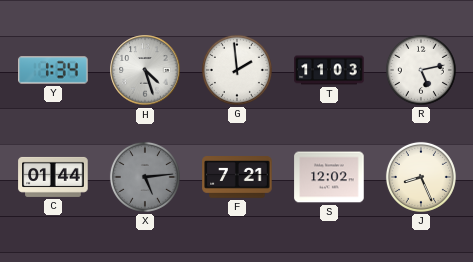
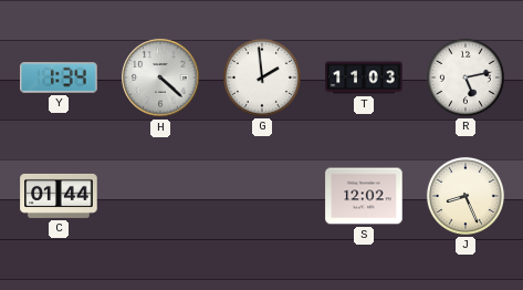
H: 4:27 -> 4:22 (160, 77)
X: 5:14 -> none (145, 177)
F: 7:21 -> none (237, 177)
